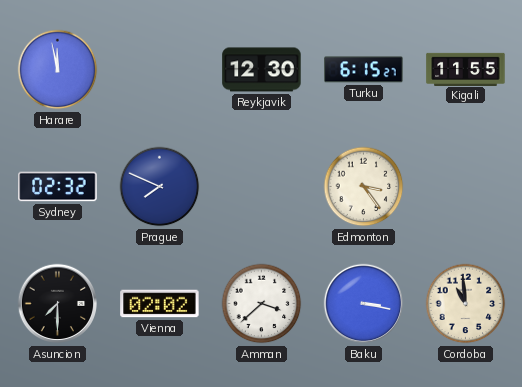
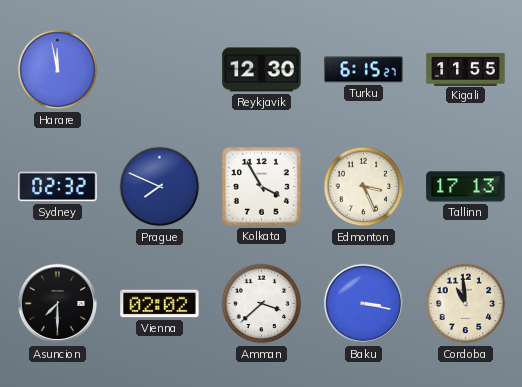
Kolkata: none -> 3:55 (262, 187)
Edmonton: 3:24 -> 3:26 (364, 187)
Tallinn: none -> 17:13 (466, 187)
